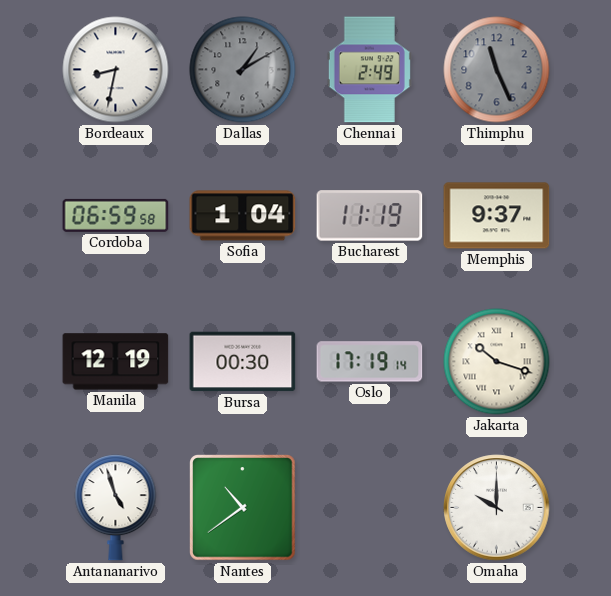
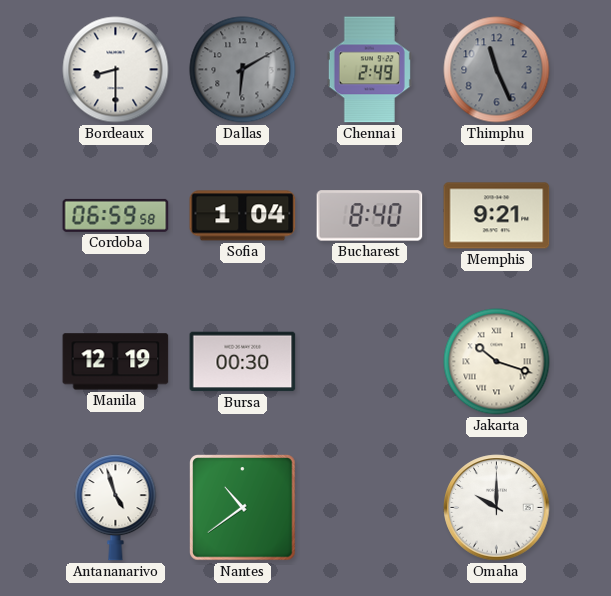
Bordeaux: 8:32 -> 8:30 (116, 70)
Dallas: 1:10 -> 6:10 (243, 70)
Bucharest: 11:19 -> 8:40 (370, 216)
Memphis: 9:37 -> 9:21 (497, 216)
Oslo: 17:19 -> none (370, 362)
